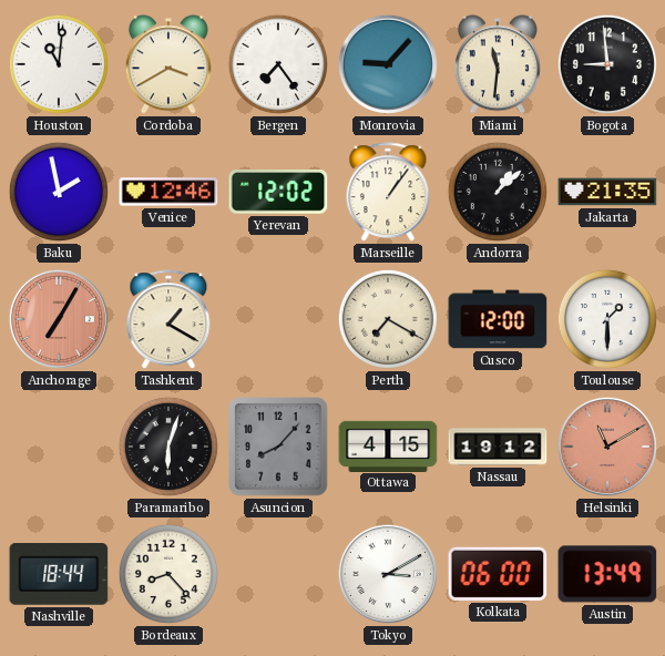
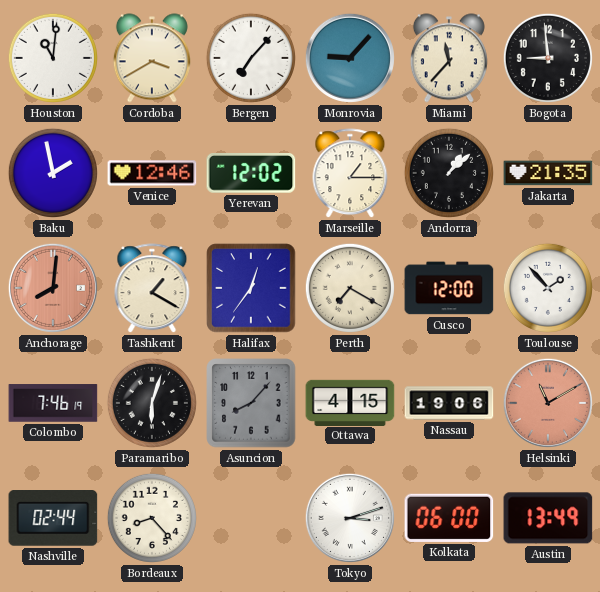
Bergen: 7:24 -> 7:07 (251, 58)
Miami: 11:31 -> 11:37 (449, 58)
Marseille: 1:06 -> 1:15 (350, 174)
Anchorage: 7:05 -> 8:01 (53, 288)
Halifax: none -> 12:36 (251, 288)
Toulouse: 1:30 -> 1:53 (548, 288)
Colombo: none -> 7:46 (53, 403)
Nassau: 19:12 -> 19:06 (449, 403)
Nashville: 18:44 -> 02:44 (53, 519)
Tokyo: 3:10 -> 3:12 (350, 518)
